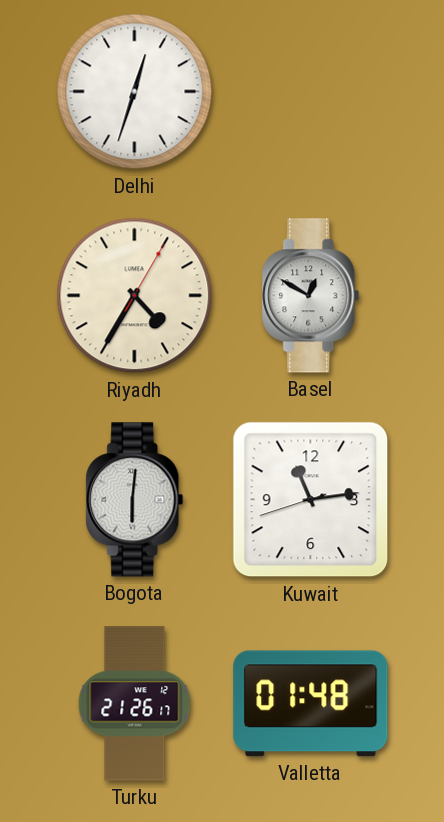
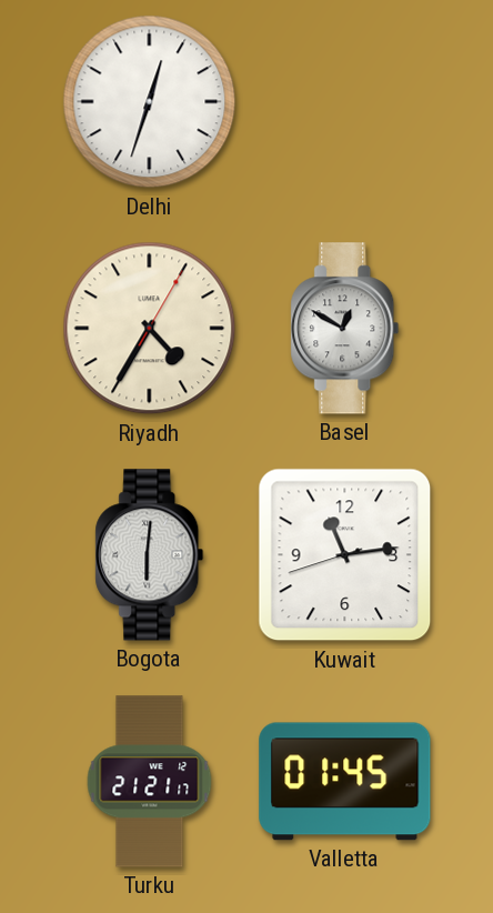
Turku: 21:26 -> 21:21 (150, 782)
Valletta: 01:48 -> 01:45 (345, 782)
